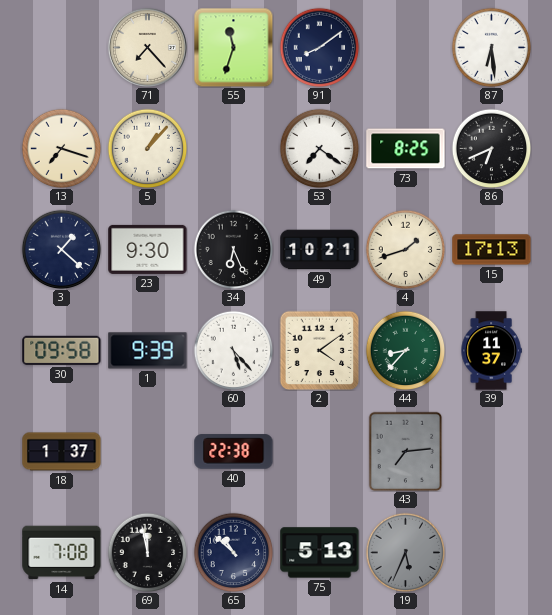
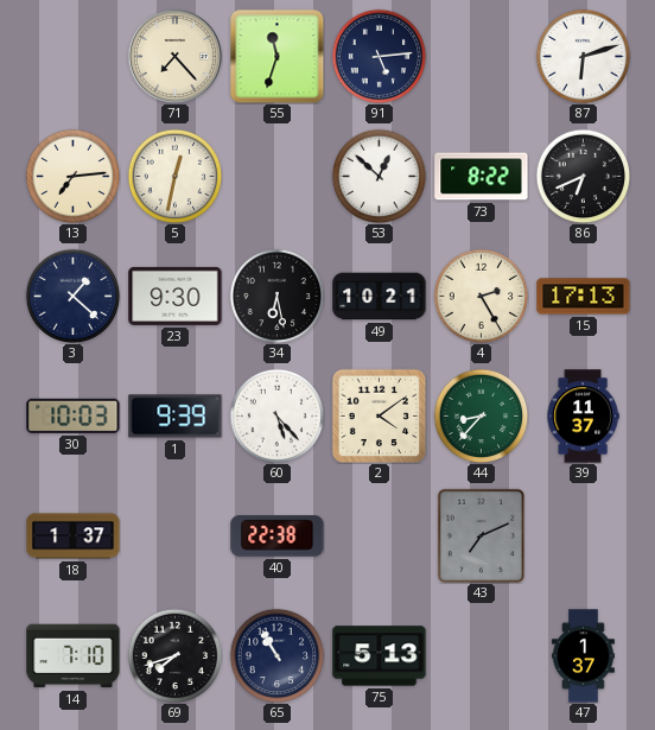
91: 8:09 -> 5:14 (379, 56)
87: 6:29 -> 6:12 (583, 56)
13: 7:18 -> 7:14 (72, 176)
5: 1:07 -> 12:32 (174, 176)
53: 7:21 -> 12:52 (379, 176)
73: 8:25 -> 8:22 (482, 177)
34: 6:26 -> 6:28 (276, 296)
4: 1:42 -> 2:25 (481, 296)
30: 09:58 -> 10:03 (74, 415)
43: 7:14 -> 7:11 (482, 535)
14: 7:08 -> 7:10 (74, 656)
69: 11:58 -> 7:42 (174, 655)
65: 10:52 -> 10:55 (276, 655)
19: 5:34 -> none (405, 552)
47: none -> 1:37 (584, 656)
